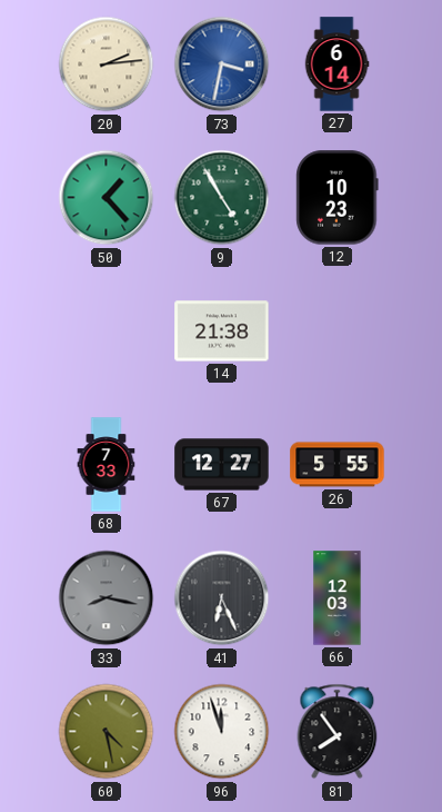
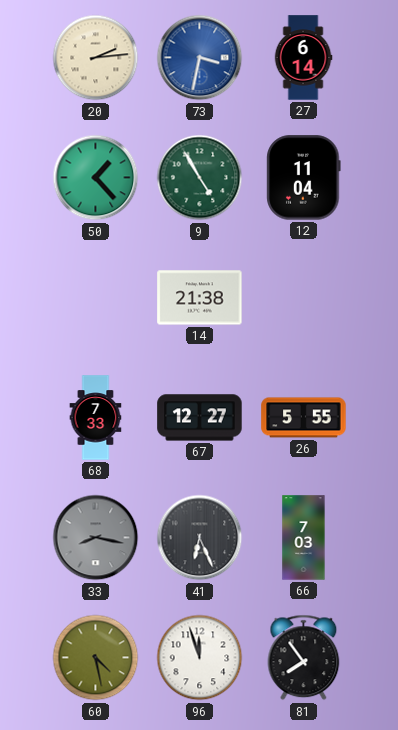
12: 10:23 -> 11:04 (304, 178)
66: 12:03 -> 7:03 (304, 538)
